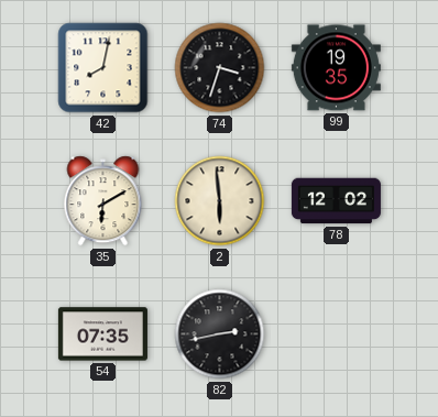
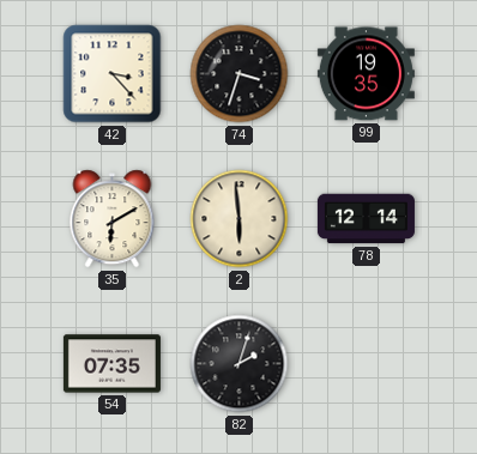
42: 8:02 -> 3:23 (113, 74)
78: 12:02 -> 12:14 (366, 219)
82: 2:43 -> 2:03 (240, 364)
